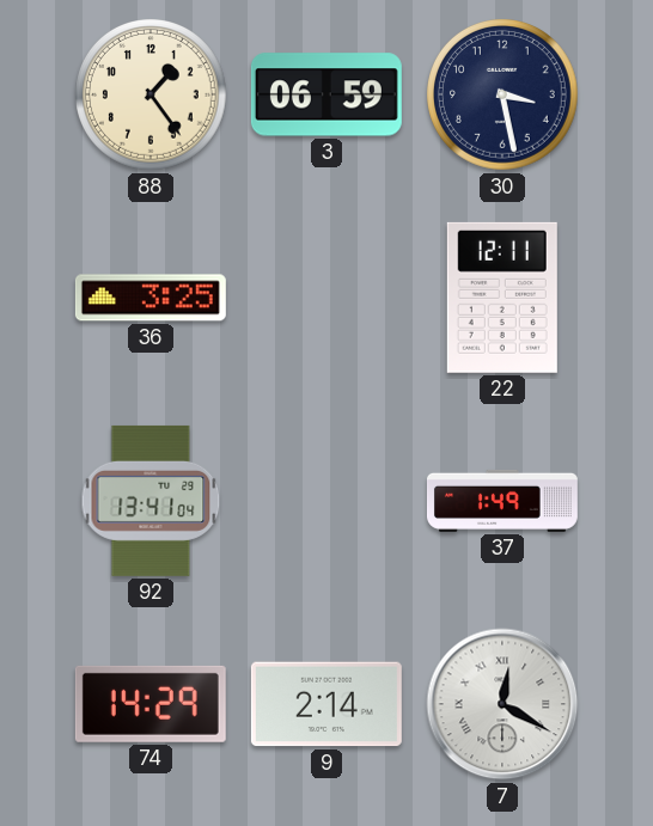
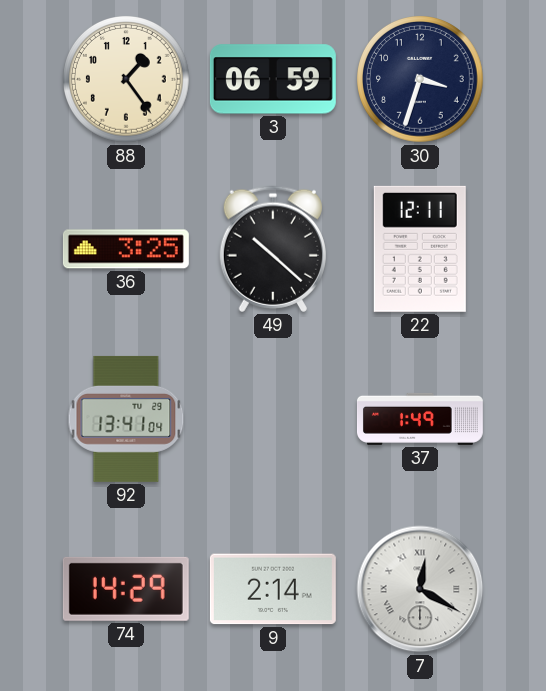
30: 3:28 -> 3:33 (421, 80)
49: none -> 10:22 (273, 249)
